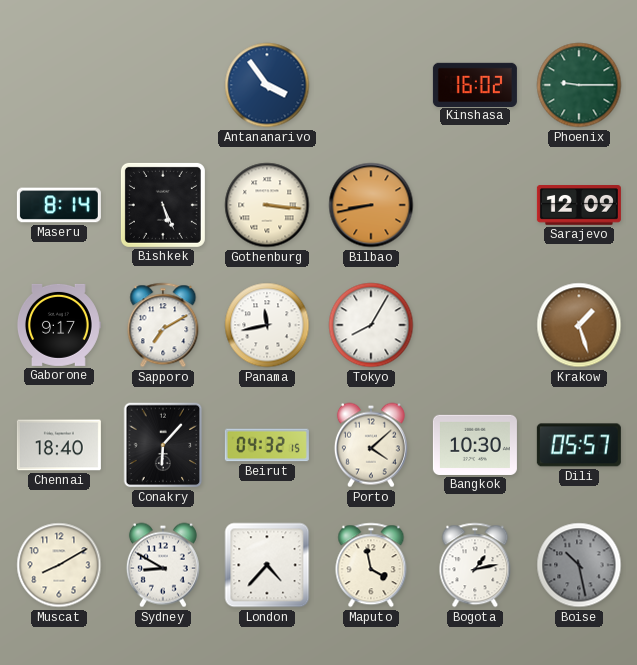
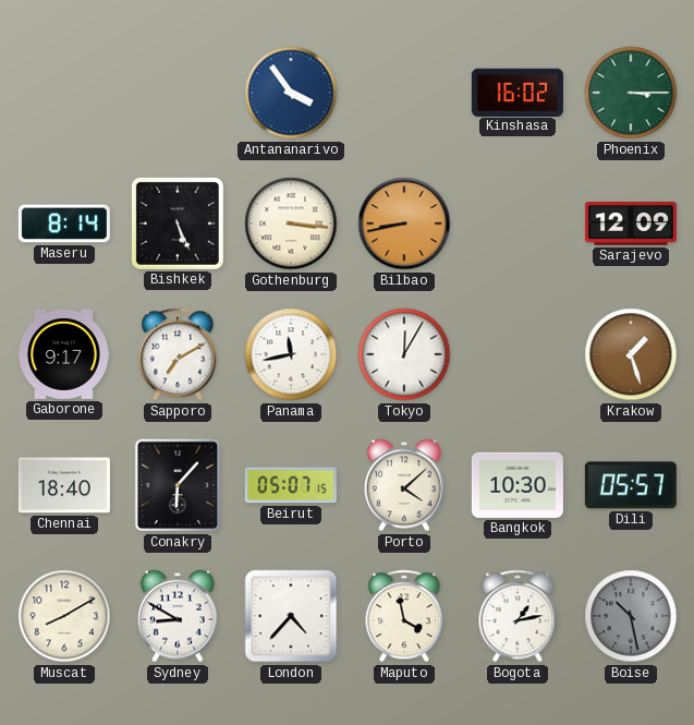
Phoenix: 9:15 -> 3:15 (631, 93)
Tokyo: 8:05 -> 12:05 (404, 354)
Beirut: 04:32 -> 05:07 (291, 485)
